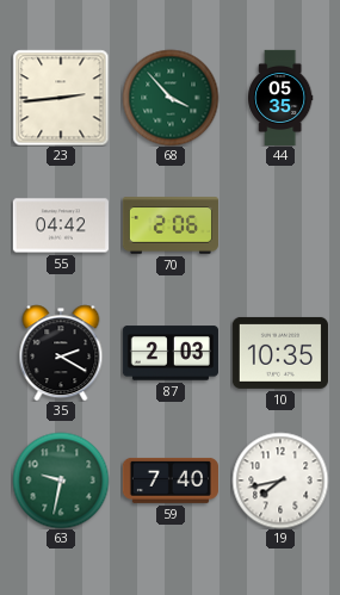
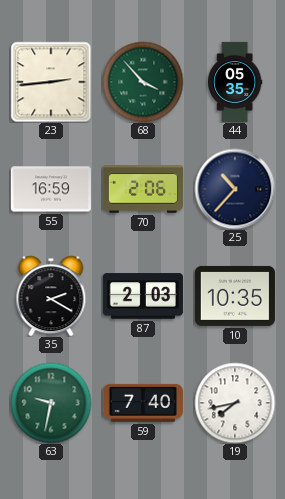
55: 04:42 -> 16:59 (51, 189)
25: none -> 10:37 (235, 189)
